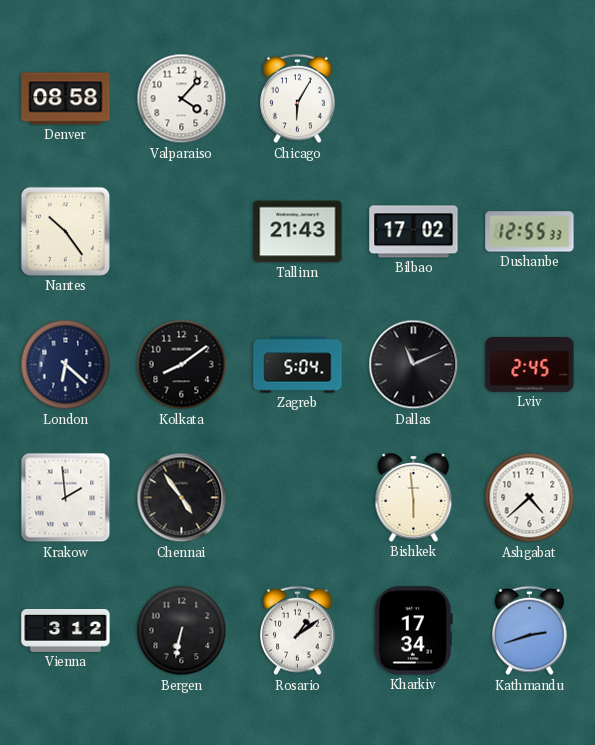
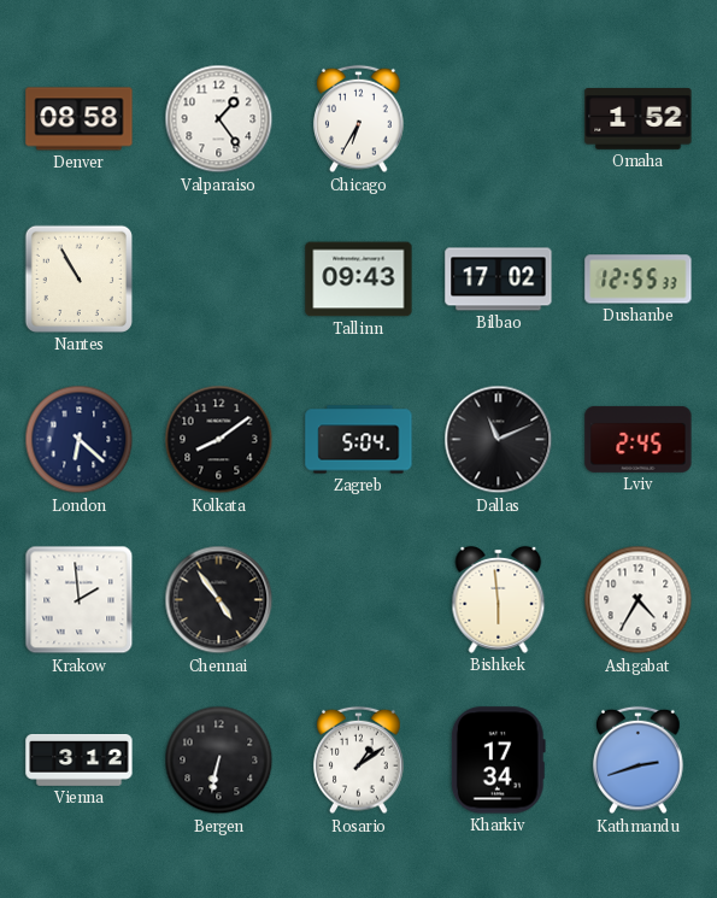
Valparaiso: 4:07 -> 1:24 (219, 119)
Chicago: 6:05 -> 6:35 (359, 119)
Omaha: none -> 1:52 (639, 119)
Nantes: 10:24 -> 10:55 (78, 278)
Tallinn: 21:43 -> 09:43 (359, 280)
Ashgabat: 4:38 -> 4:35 (639, 600)
